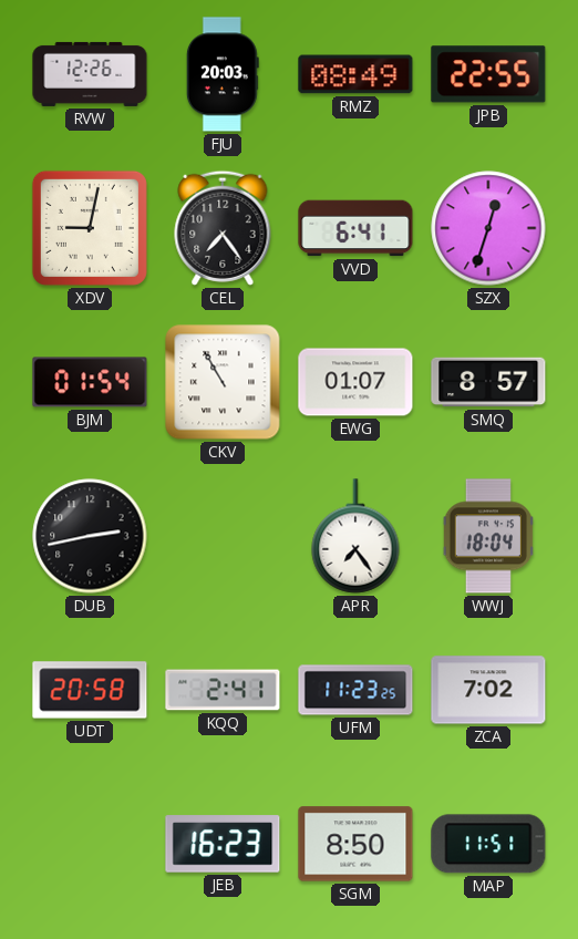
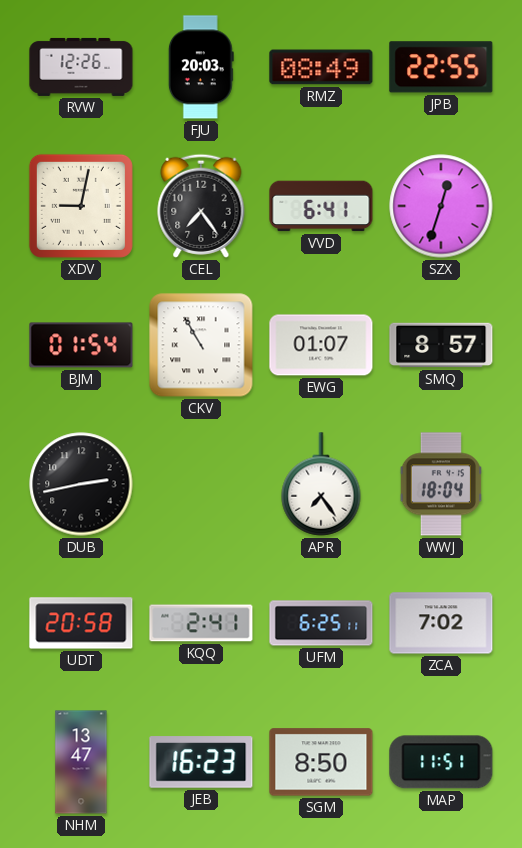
UFM: 11:23 -> 6:25 (321, 623)
NHM: none -> 13:47 (81, 762)
